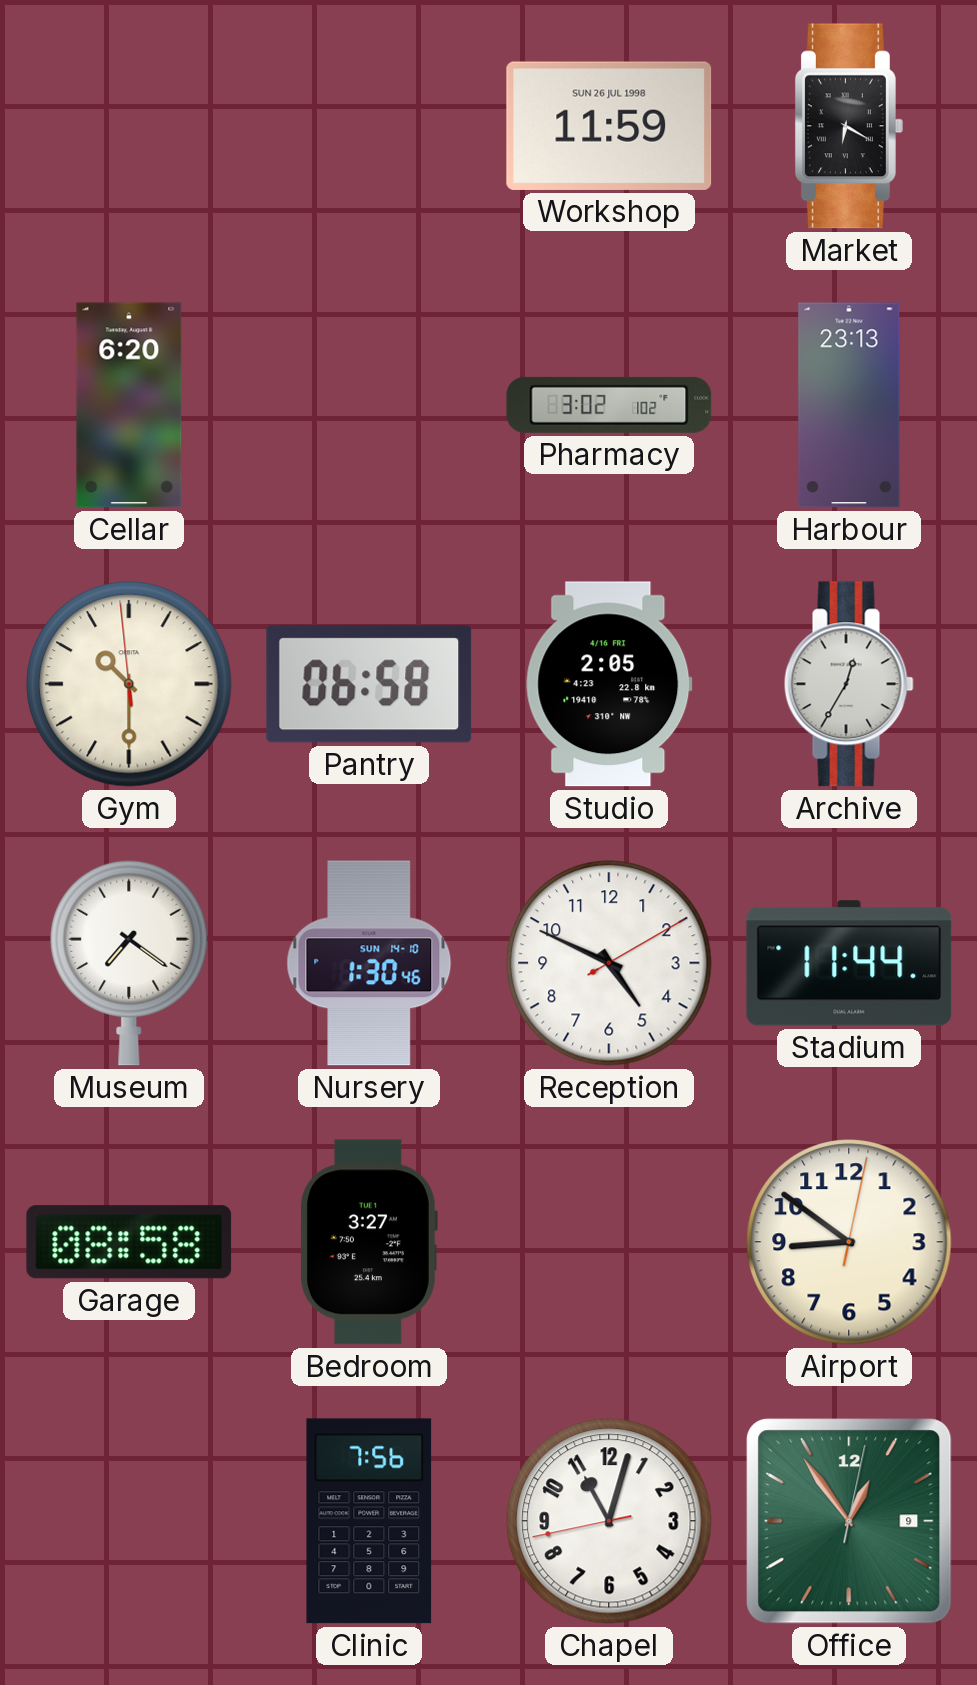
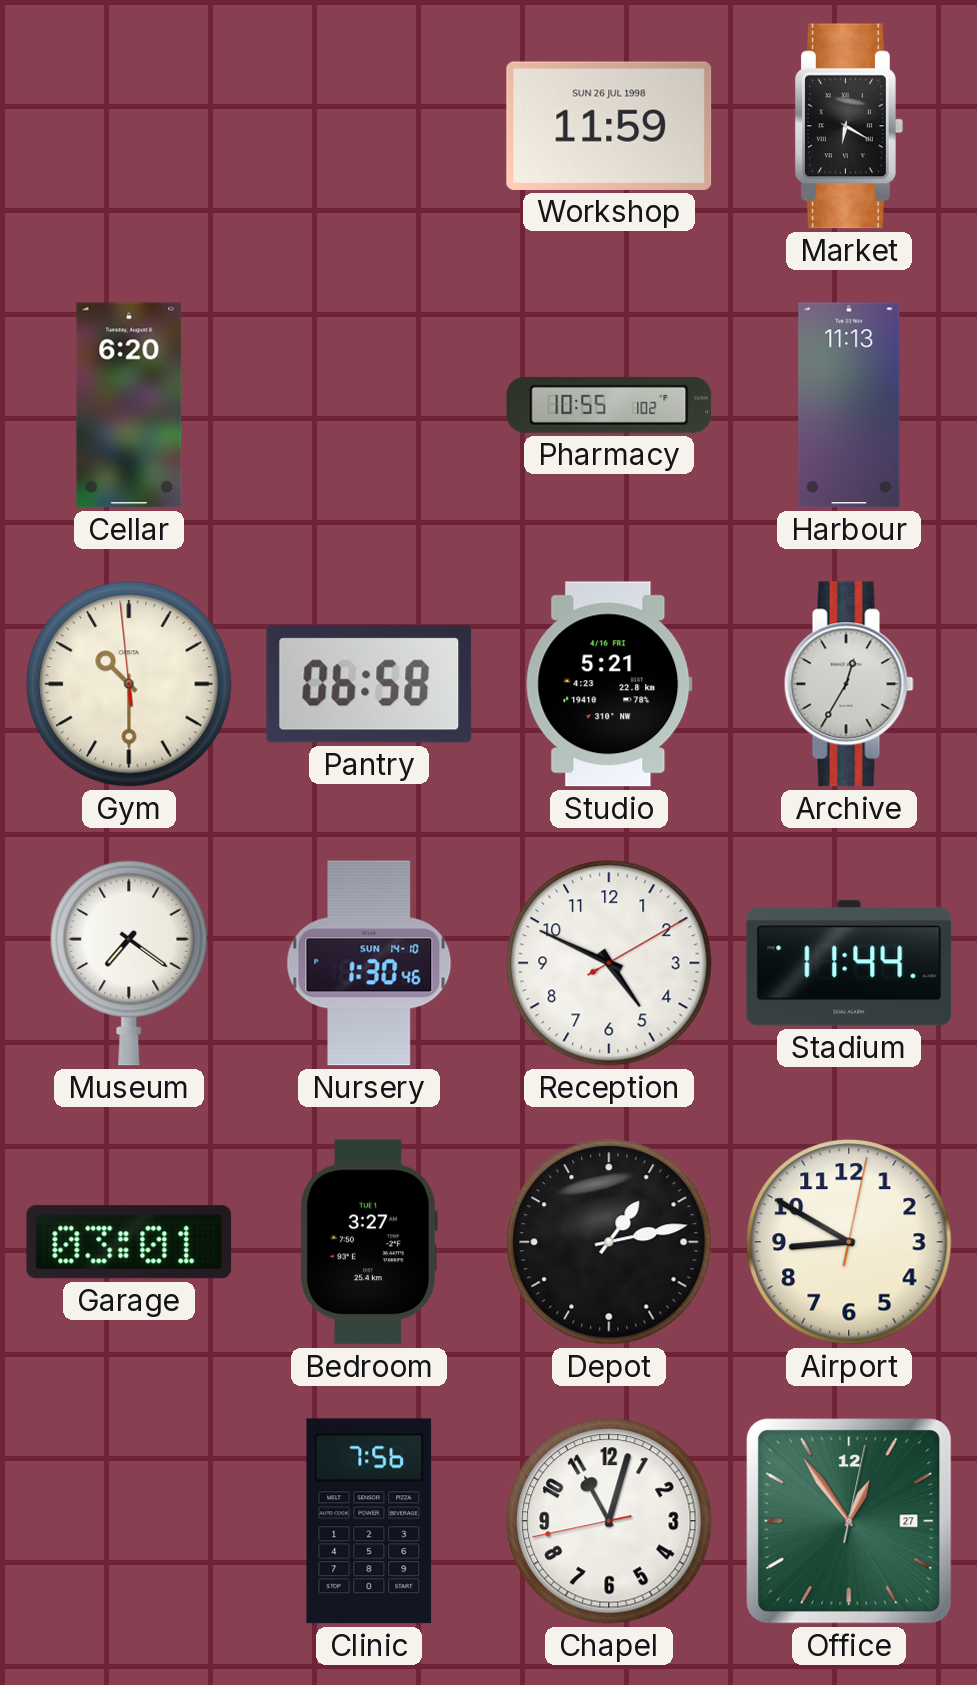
Pharmacy: 3:02 -> 10:55 (609, 405)
Harbour: 23:13 -> 11:13 (849, 405)
Studio: 2:05 -> 5:21 (609, 684)
Garage: 08:58 -> 03:01 (129, 1242)
Depot: none -> 1:13 (609, 1242)
Airport: 8:51 -> 8:50 (849, 1242)
Office date: 9 -> 27 (849, 1521)
